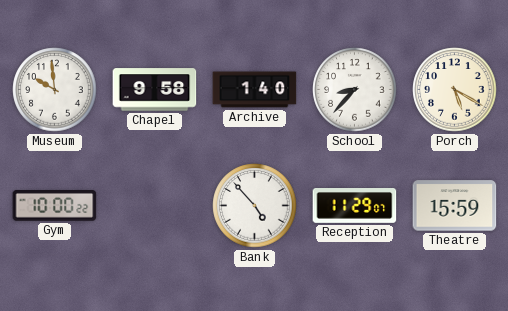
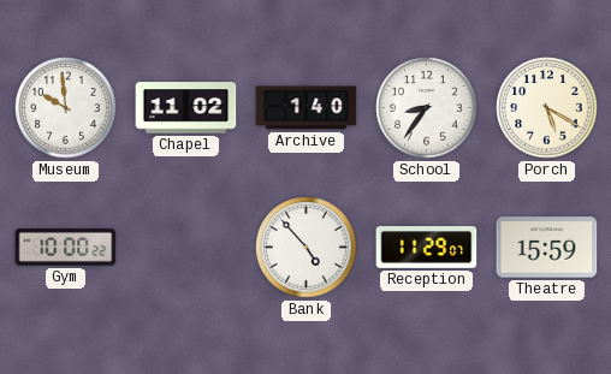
Chapel: 9:58 -> 11:02 (186, 108)
School: 8:37 -> 8:36 (427, 108)
